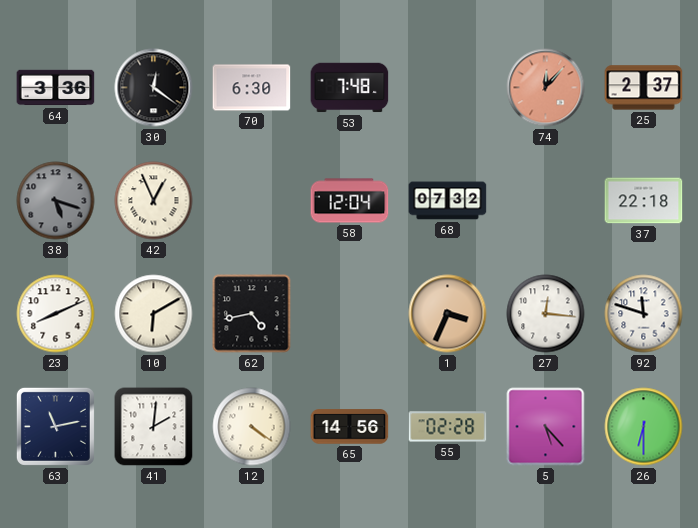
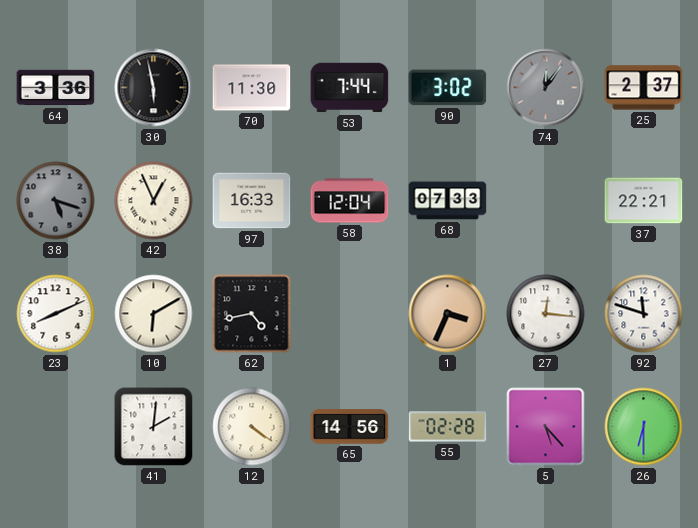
30: 12:21 -> 5:58 (154, 88)
70: 6:30 -> 11:30 (252, 88)
53: 7:48 -> 7:44 (350, 88)
90: none -> 3:02 (448, 88)
74: 12:07 -> 12:06 (546, 88)
74 dial: salmon -> grey (546, 88)
97: none -> 16:33 (252, 201)
68: 07:32 -> 07:33 (448, 201)
37: 22:18 -> 22:21 (644, 201)
63: 11:13 -> none (55, 426)
